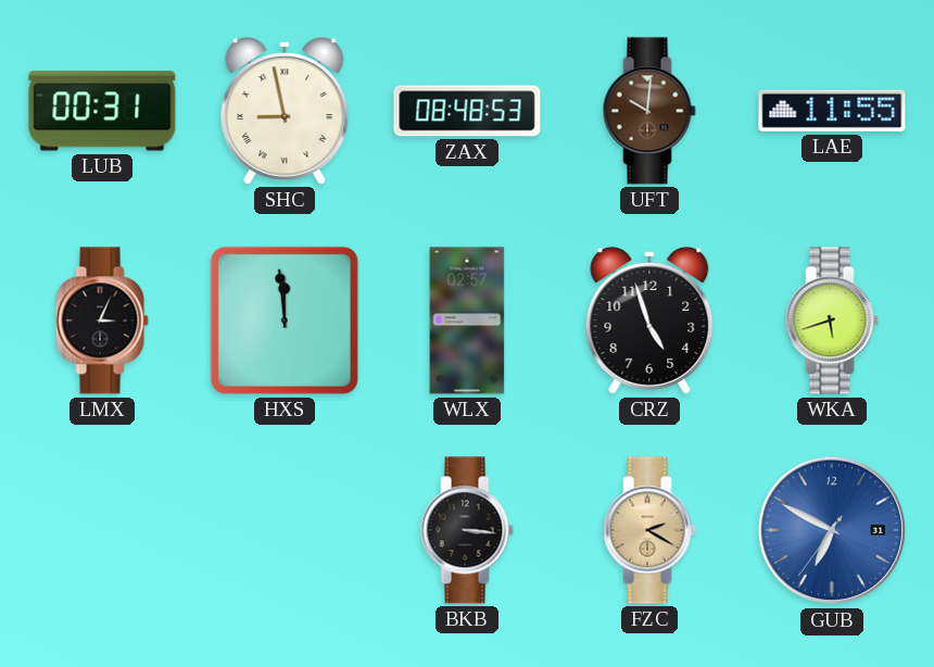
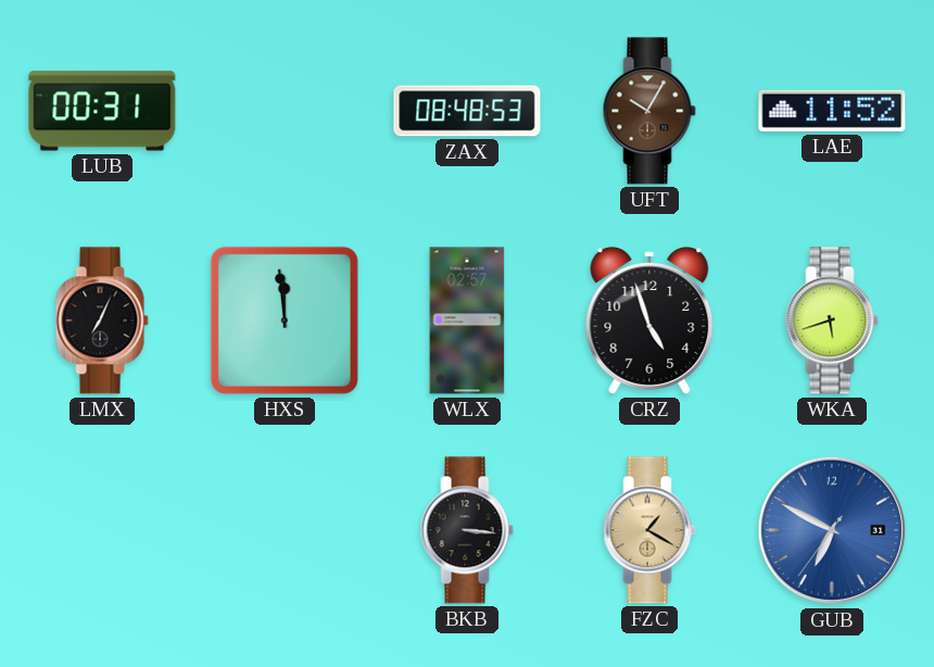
SHC: 8:58 -> none (285, 111)
UFT: 10:01 -> 10:05 (649, 111)
LAE: 11:55 -> 11:52 (832, 111)
LMX: 3:04 -> 7:04 (102, 320)
FZC: 2:20 -> 1:20 (649, 530)
